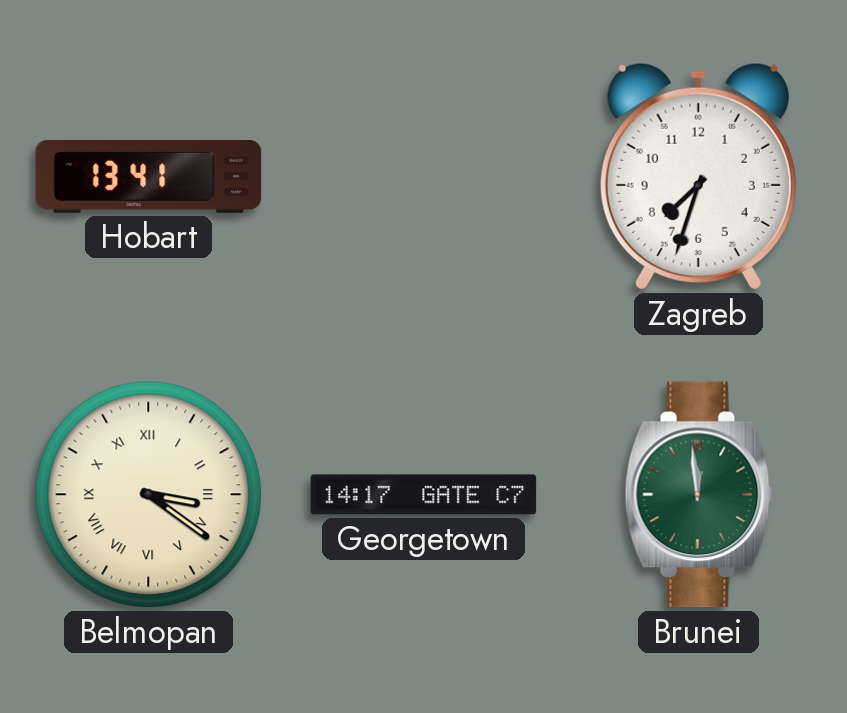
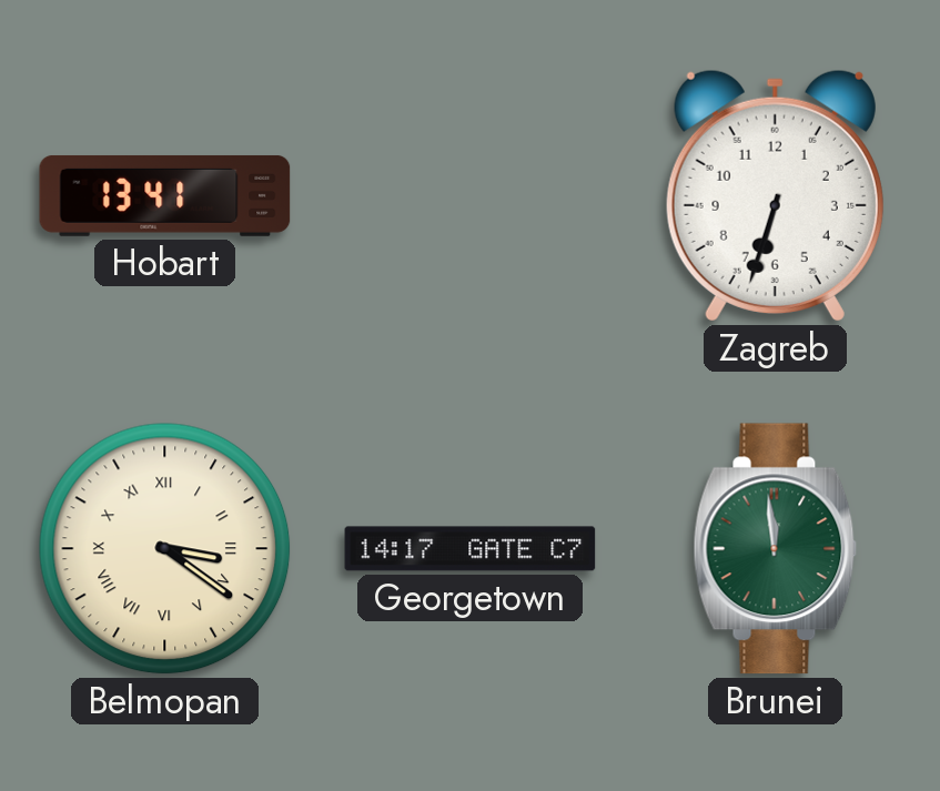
Zagreb: 7:33 -> 6:33 (775, 195)
